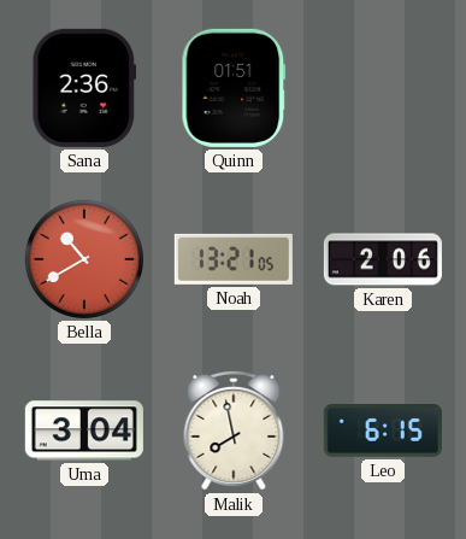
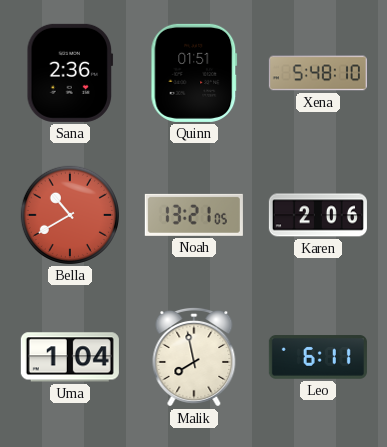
Xena: none -> 5:48 (318, 73)
Uma: 3:04 -> 1:04 (70, 357)
Leo: 6:15 -> 6:11 (318, 357)
